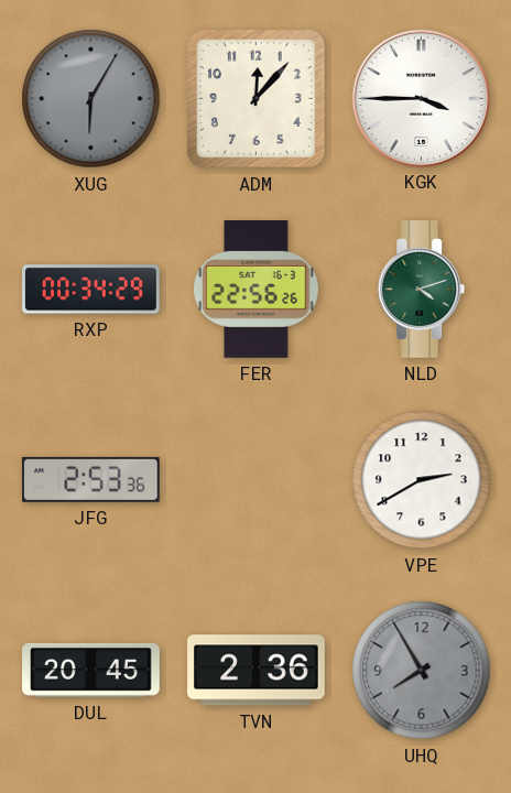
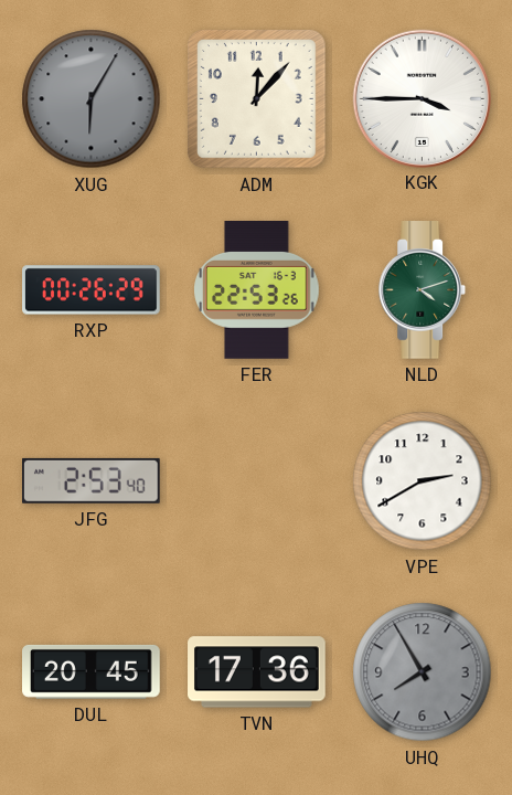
RXP: 00:34 -> 00:26 (92, 290)
FER: 22:56 -> 22:53 (257, 290)
JFG: 2:53:36 -> 2:53:40 (92, 480)
TVN: 2:36 -> 17:36 (257, 672)
